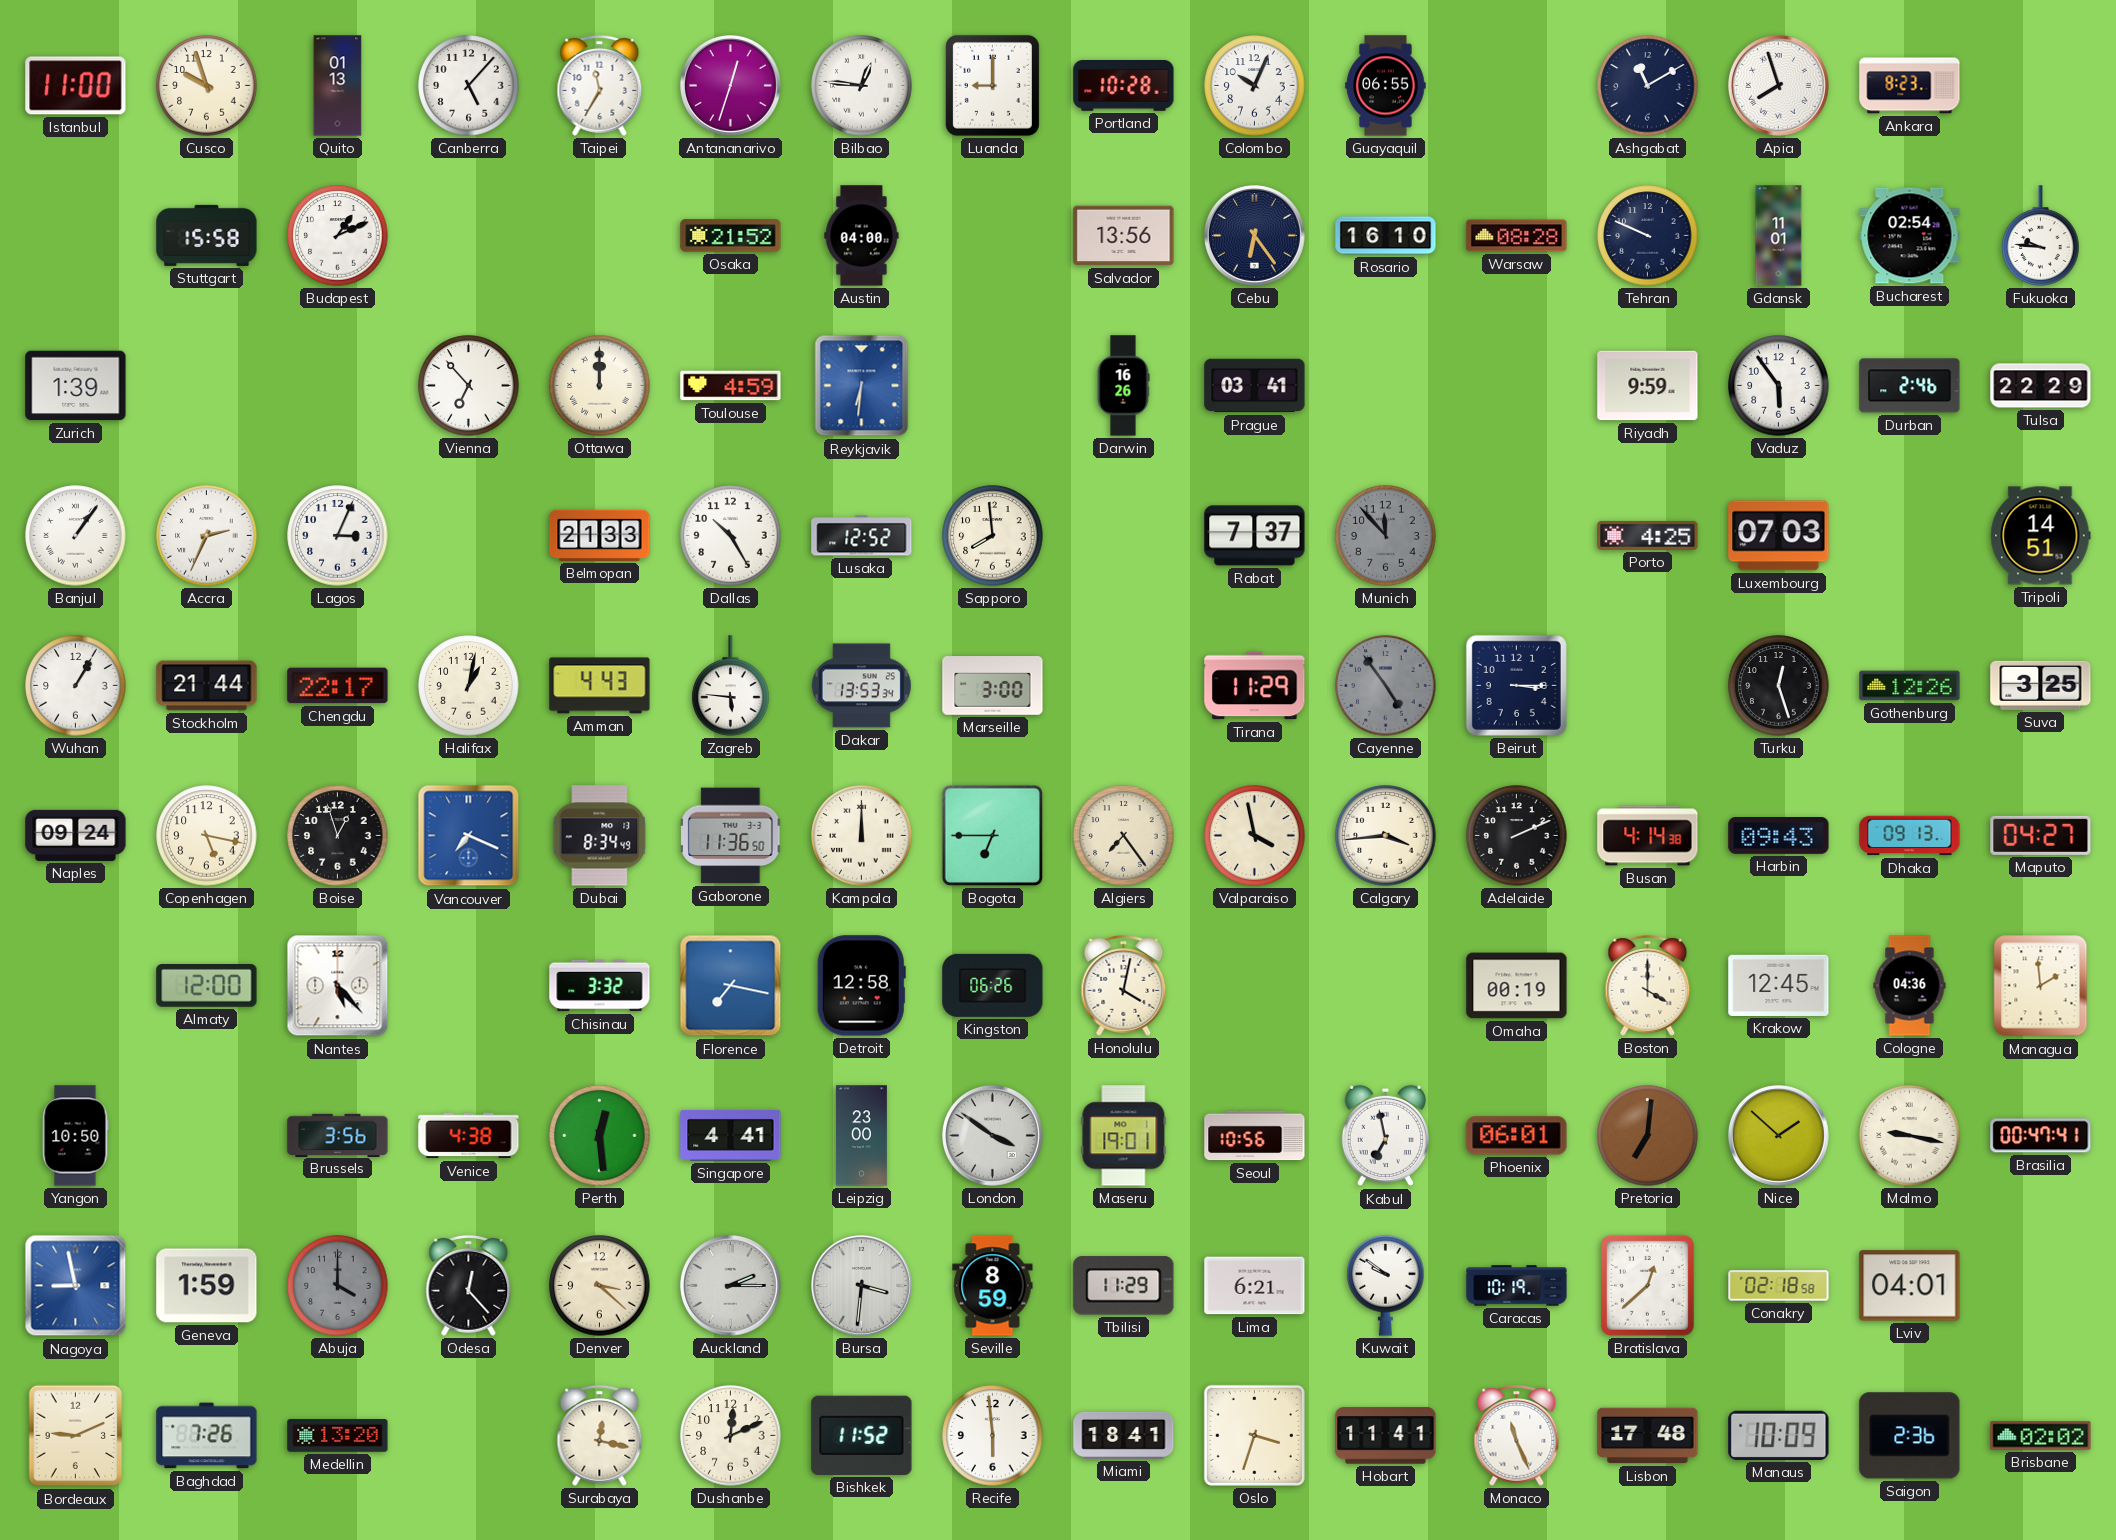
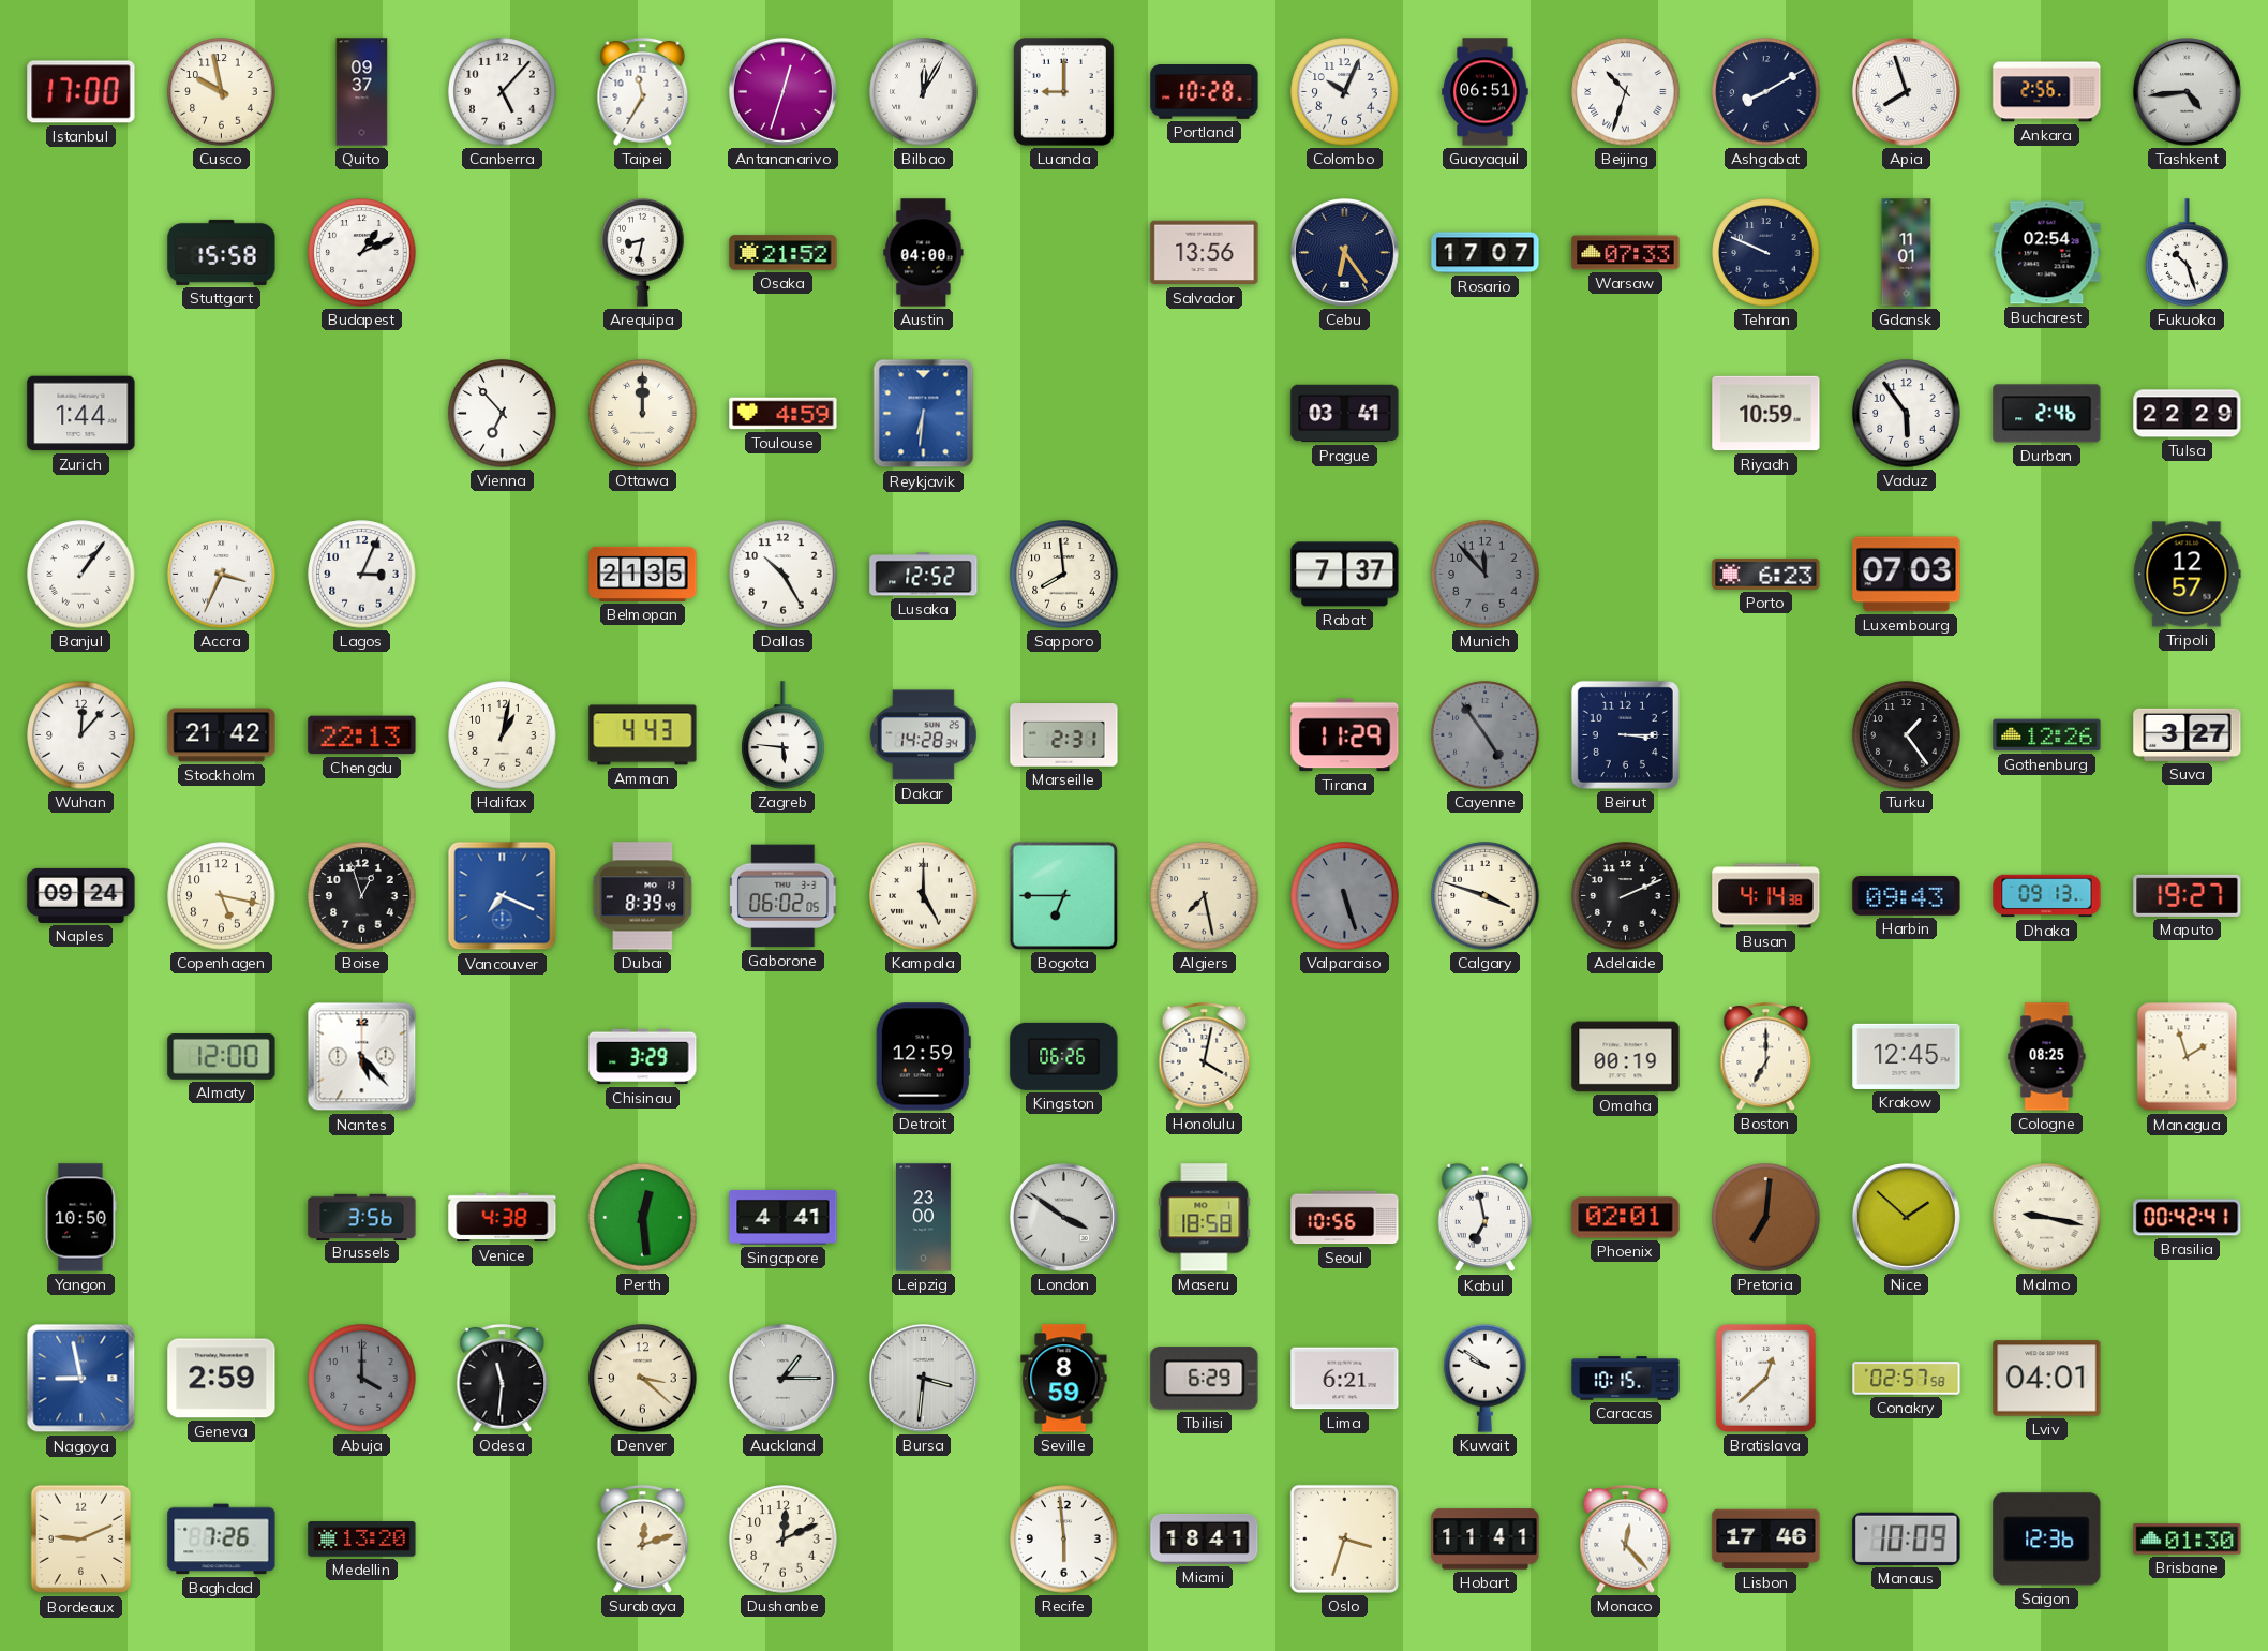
Istanbul: 11:00 -> 17:00 (81, 92)
Cusco: 9:57 -> 9:58 (222, 92)
Quito: 01:13 -> 09:37 (362, 92)
Bilbao: 12:46 -> 12:05 (924, 92)
Guayaquil: 06:55 -> 06:51 (1486, 92)
Beijing: none -> 10:33 (1626, 92)
Ashgabat: 11:10 -> 8:10 (1766, 92)
Ankara: 8:23 -> 2:56 (2047, 92)
Tashkent: none -> 4:44 (2188, 92)
Arequipa: none -> 8:32 (643, 252)
Rosario: 16:10 -> 17:07 (1486, 253)
Warsaw: 08:28 -> 07:33 (1626, 253)
Fukuoka: 9:46 -> 10:27 (2188, 253)
Zurich: 1:39 -> 1:44 (81, 414)
Darwin: 16:26 -> none (1123, 386)
Riyadh: 9:59 -> 10:59 (1766, 414)
Accra: 2:34 -> 3:34 (222, 575)
Belmopan: 21:33 -> 21:35 (643, 574)
Porto: 4:25 -> 6:23 (1766, 574)
Tripoli: 14:51 -> 12:57 (2188, 575)
Wuhan: 1:05 -> 12:07 (81, 735)
Stockholm: 21:44 -> 21:42 (222, 735)
Chengdu: 22:17 -> 22:13 (362, 735)
Dakar: 13:53 -> 14:28 (923, 735)
Marseille: 3:00 -> 2:31 (1064, 735)
Turku: 12:27 -> 1:24 (1907, 735)
Suva: 3:25 -> 3:27 (2188, 734)
Dubai: 8:34 -> 8:39 (643, 896)
Gaborone: 11:36 -> 06:02 (784, 896)
Kampala: 12:00 -> 5:00 (924, 896)
Algiers: 7:24 -> 7:28 (1205, 896)
Valparaiso: 3:58 -> 5:27 (1345, 896)
Valparaiso dial: cream -> grey (1345, 896)
Calgary: 3:44 -> 3:48 (1486, 896)
Maputo: 04:27 -> 19:27 (2188, 895)
Chisinau: 3:32 -> 3:29 (643, 1057)
Florence: 7:17 -> none (731, 986)
Detroit: 12:58 -> 12:59 (923, 1057)
Boston: 4:00 -> 7:00 (1766, 1056)
Cologne: 04:36 -> 08:25 (2047, 1057)
Managua: 1:59 -> 1:57 (2188, 1057)
Maseru: 19:01 -> 18:58 (1205, 1218)
Phoenix: 06:01 -> 02:01 (1626, 1218)
Brasilia: 00:47 -> 00:42 (2188, 1218)
Geneva: 1:59 -> 2:59 (222, 1379)
Odesa: 12:23 -> 11:31 (503, 1378)
Auckland: 2:15 -> 1:15 (784, 1379)
Tbilisi: 11:29 -> 6:29 (1205, 1379)
Caracas: 10:19 -> 10:15 (1626, 1379)
Conakry: 02:18 -> 02:57 (1907, 1379)
Surabaya: 12:17 -> 12:12 (643, 1538)
Bishkek: 11:52 -> none (862, 1435)
Monaco: 11:26 -> 12:23 (1626, 1538)
Lisbon: 17:48 -> 17:46 (1766, 1540)
Saigon: 2:36 -> 12:36 (2047, 1540)
Brisbane: 02:02 -> 01:30 (2188, 1540)
